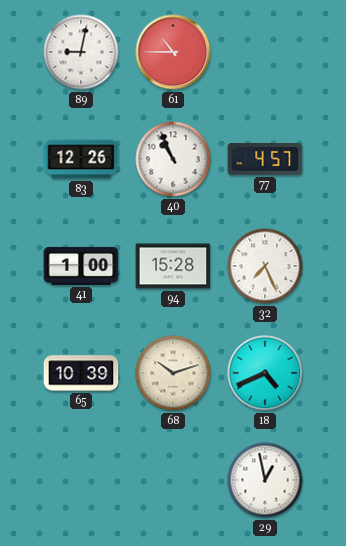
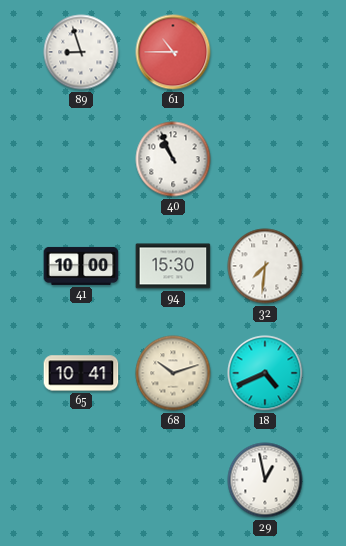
89: 9:02 -> 8:57 (81, 52)
83: 12:26 -> none (81, 159)
77: 4:57 -> none (265, 159)
41: 1:00 -> 10:00 (81, 266)
94: 15:28 -> 15:30 (173, 266)
32: 7:26 -> 7:31 (265, 266)
65: 10:39 -> 10:41 (81, 373)
